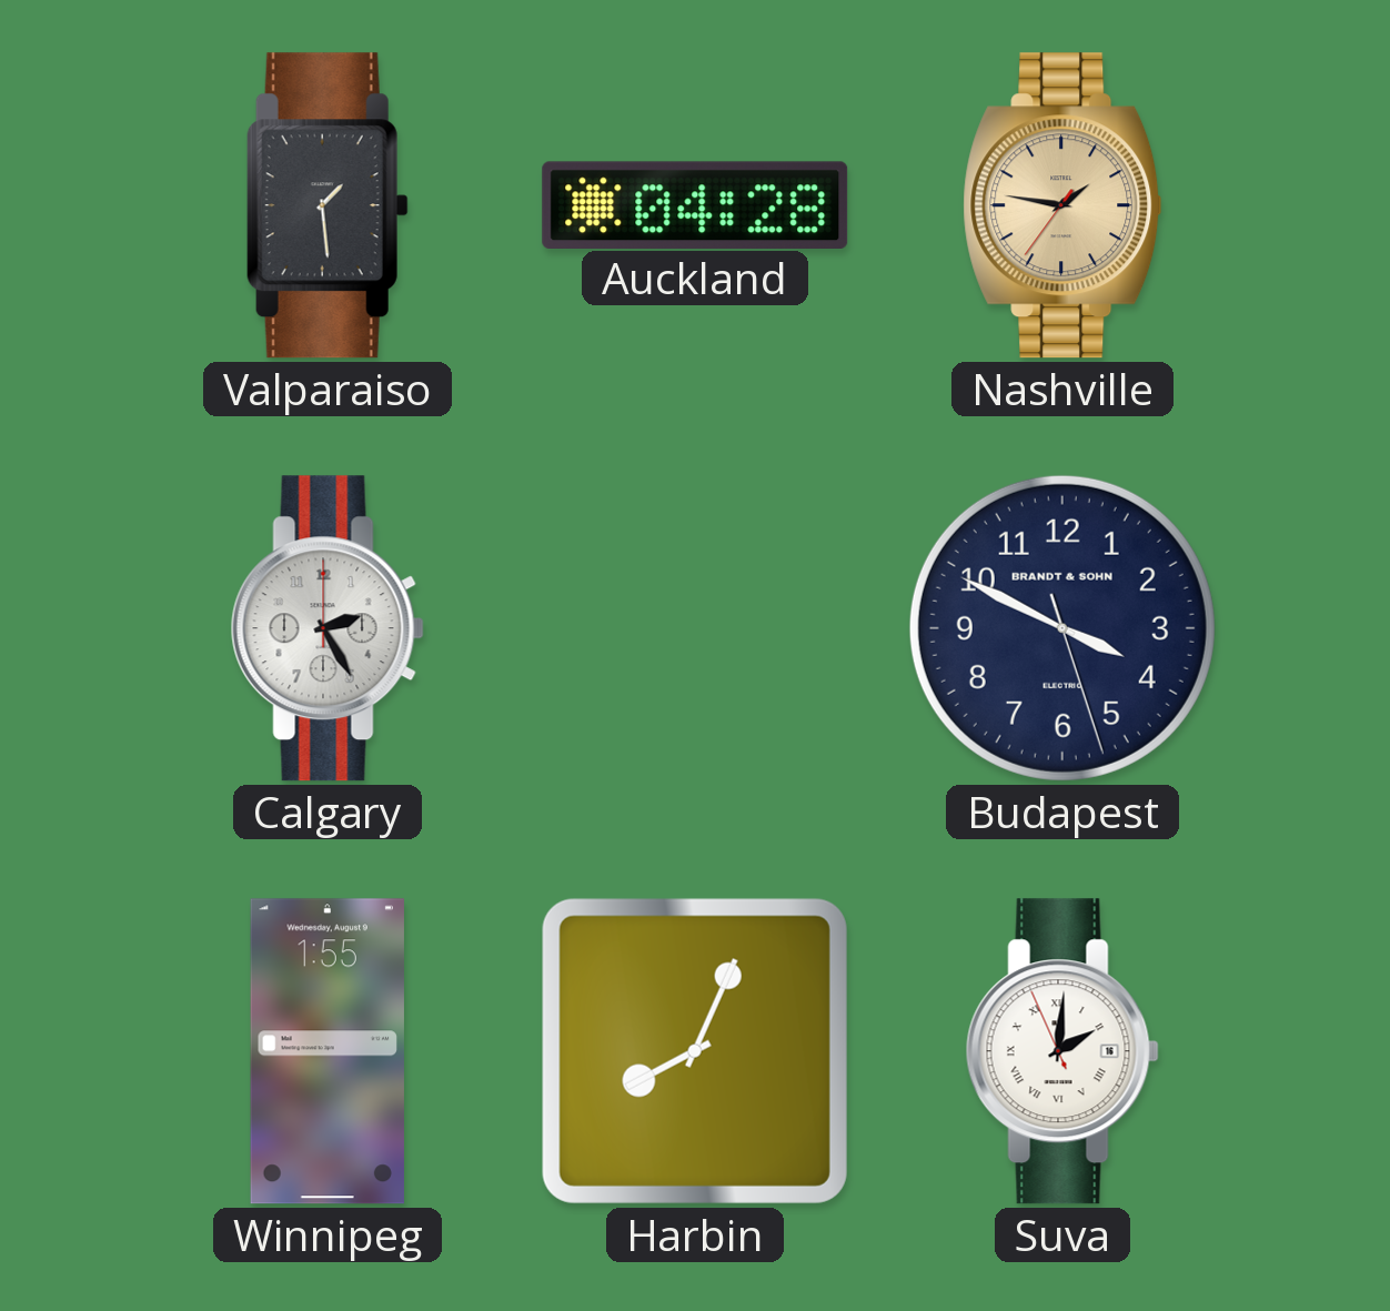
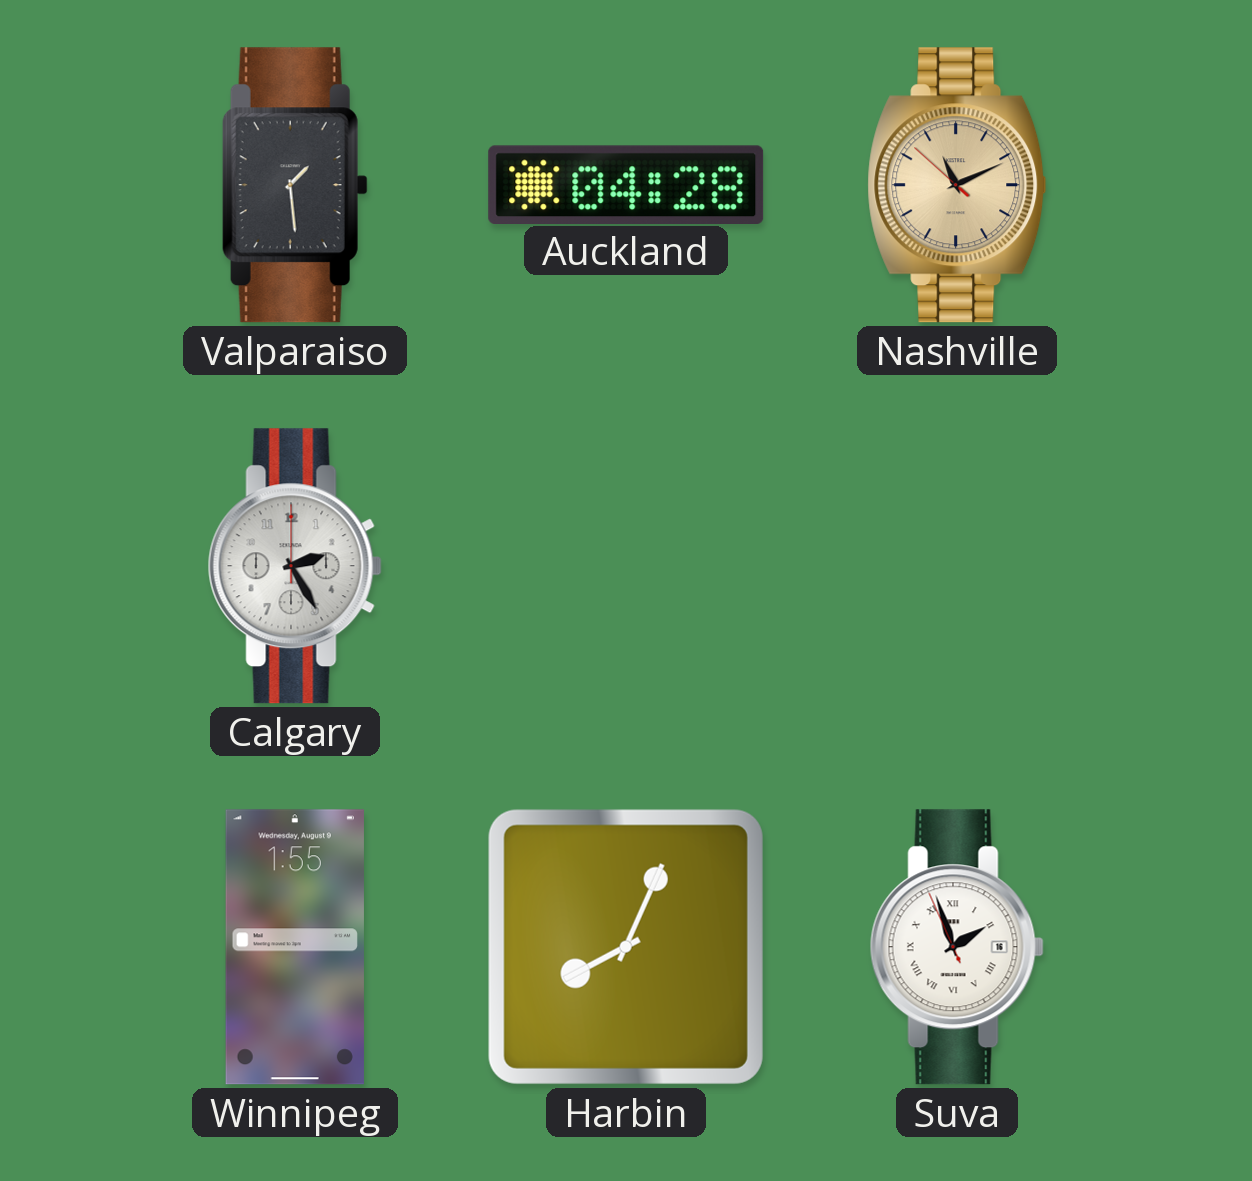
Nashville: 1:46 -> 11:10 (957, 185)
Budapest: 3:49 -> none (1062, 628)
Suva: 2:00 -> 1:56 (957, 947)
